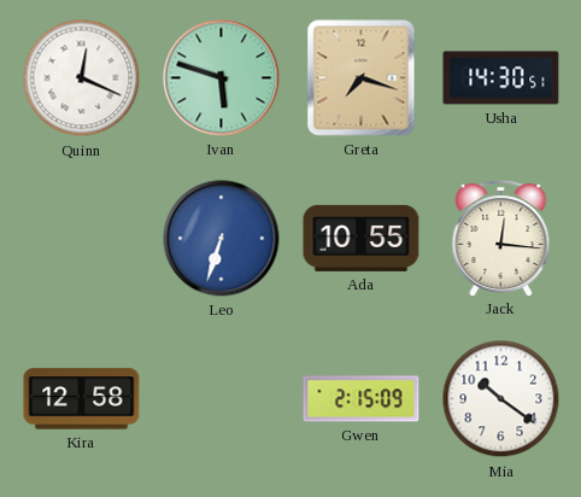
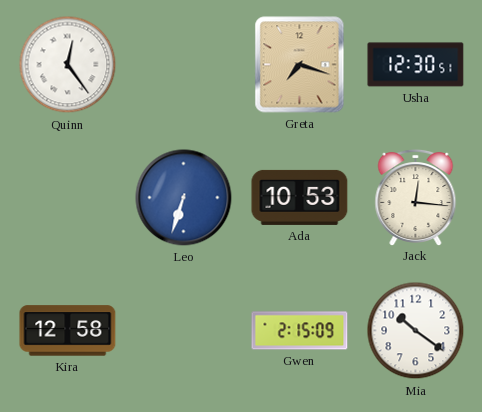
Quinn: 12:19 -> 12:24 (68, 65)
Ivan: 5:48 -> none (222, 78)
Usha: 14:30 -> 12:30 (416, 65)
Ada: 10:55 -> 10:53 (300, 197)
